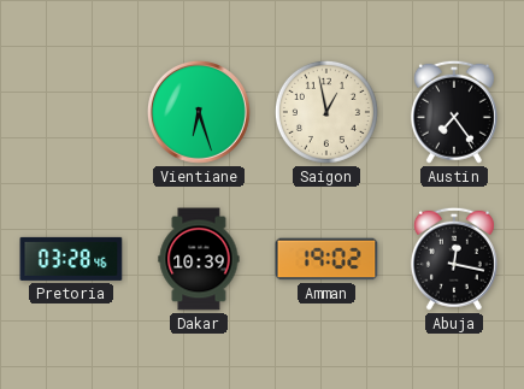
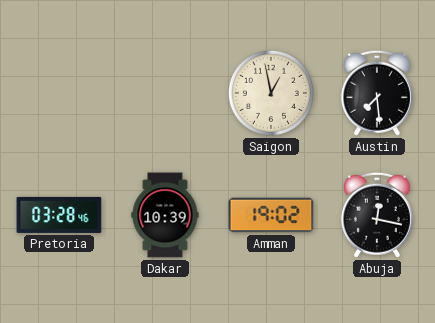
Vientiane: 6:27 -> none (199, 112)
Austin: 7:24 -> 7:29 (377, 93)
